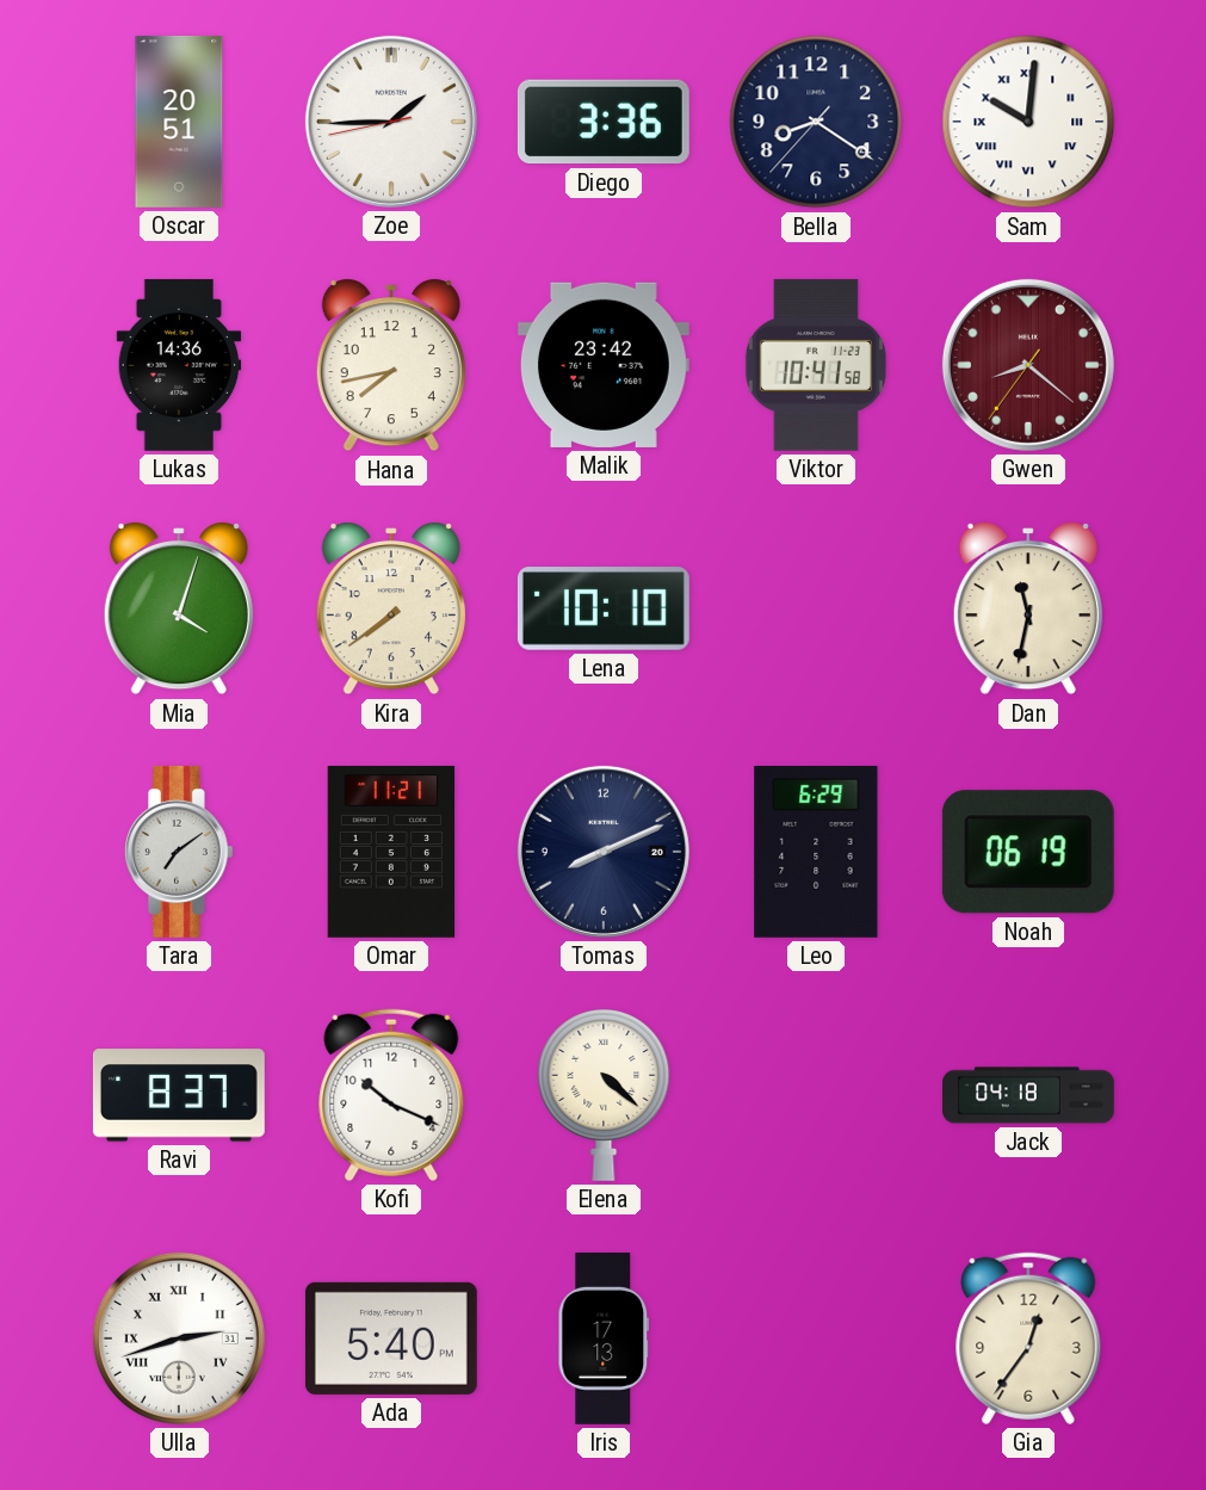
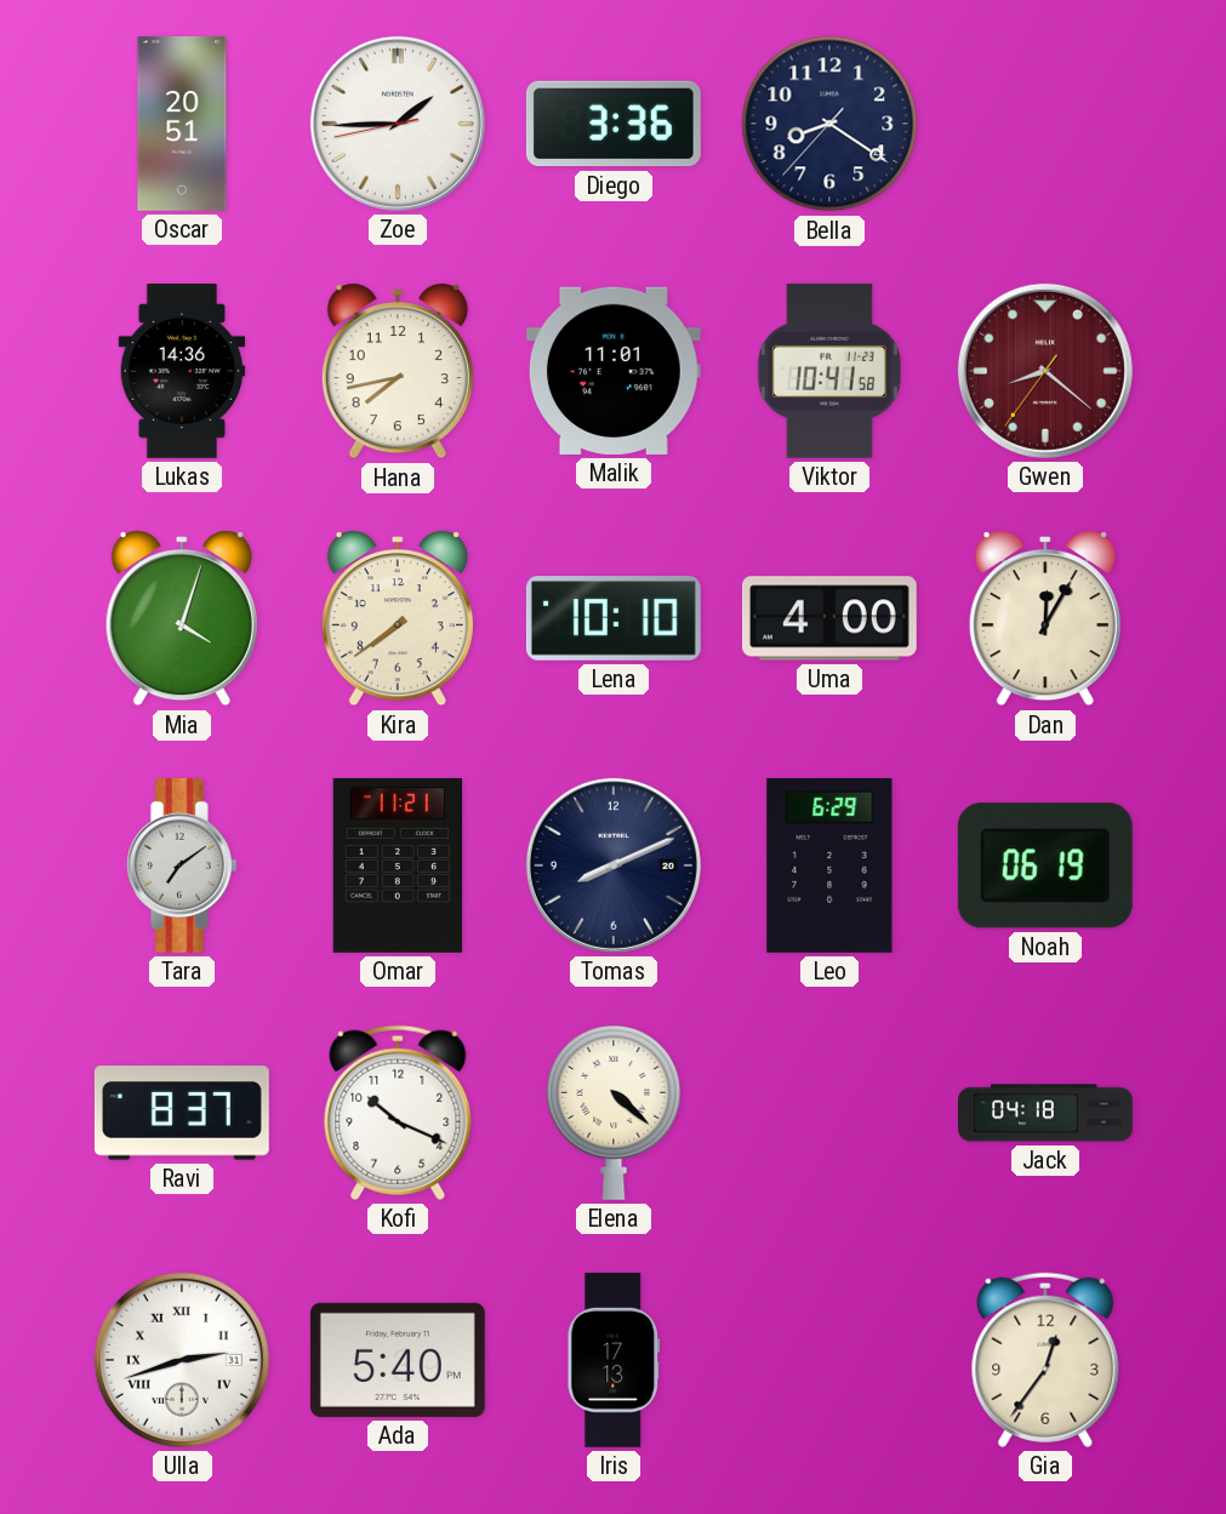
Sam: 10:01 -> none (1028, 122)
Malik: 23:42 -> 11:01 (614, 371)
Uma: none -> 4:00 (829, 618)
Dan: 11:32 -> 12:05 (1045, 619)
